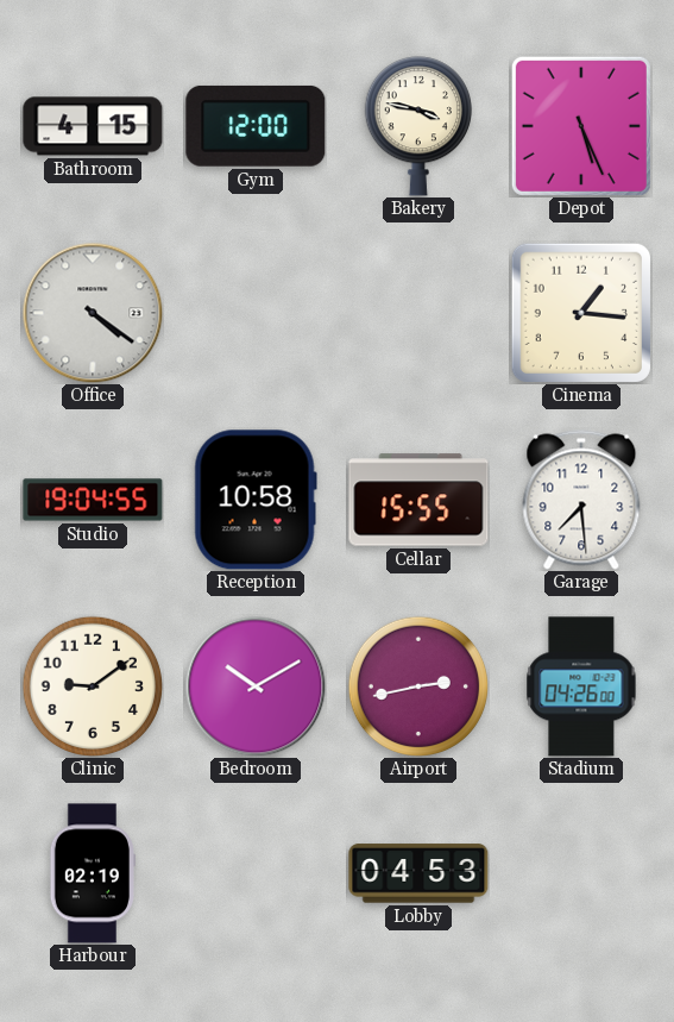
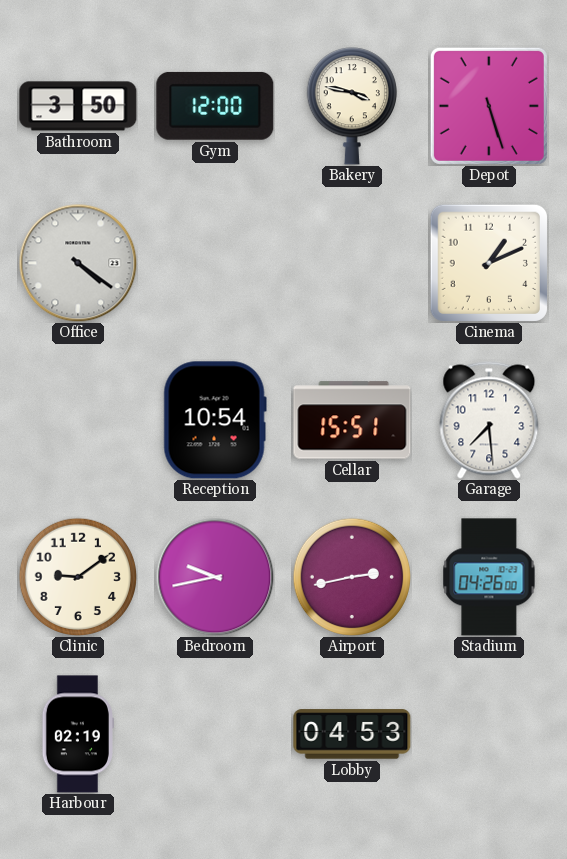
Bathroom: 4:15 -> 3:50 (78, 106)
Depot: 5:26 -> 5:27 (489, 106)
Cinema: 1:16 -> 1:11 (489, 263)
Studio: 19:04 -> none (93, 500)
Reception: 10:58 -> 10:54 (215, 420)
Cellar: 15:55 -> 15:51 (352, 420)
Bedroom: 10:10 -> 9:43 (215, 577)
